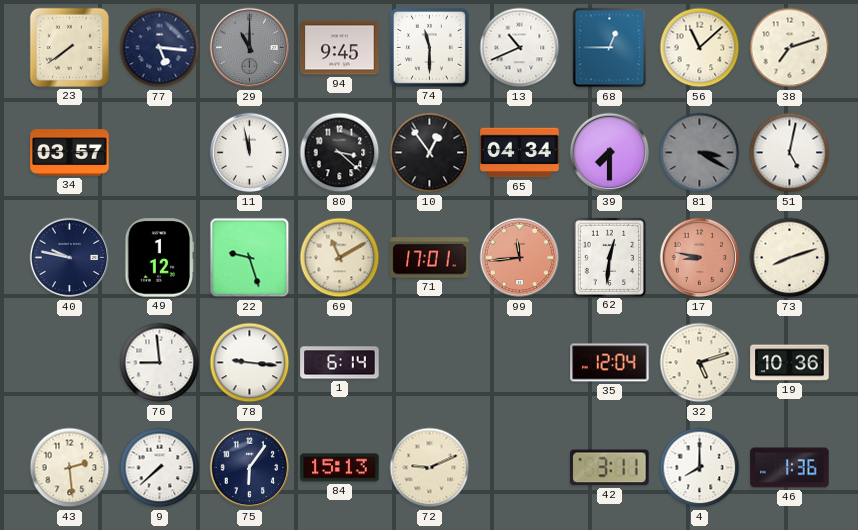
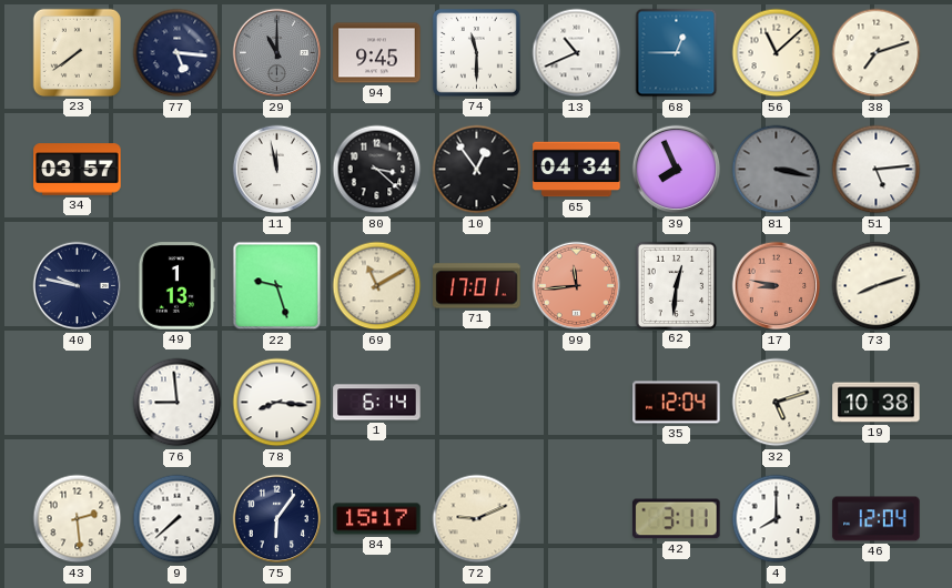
39: 7:30 -> 7:56 (677, 170)
81: 3:20 -> 3:17 (777, 170)
51: 5:02 -> 5:14 (877, 170)
49: 1:12 -> 1:13 (176, 286)
78: 9:16 -> 8:16 (277, 403)
19: 10:36 -> 10:38 (877, 403)
84: 15:13 -> 15:17 (377, 519)
46: 1:36 -> 12:04 (877, 519)
